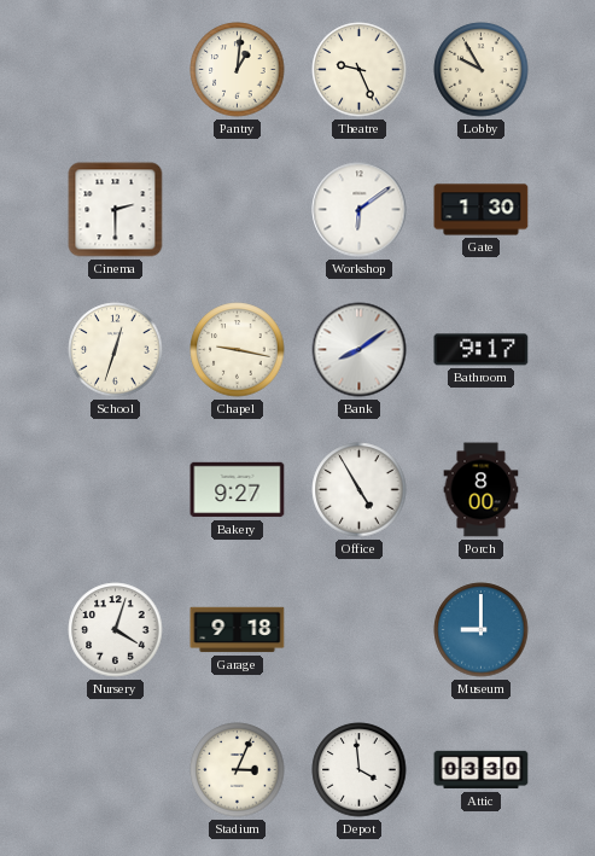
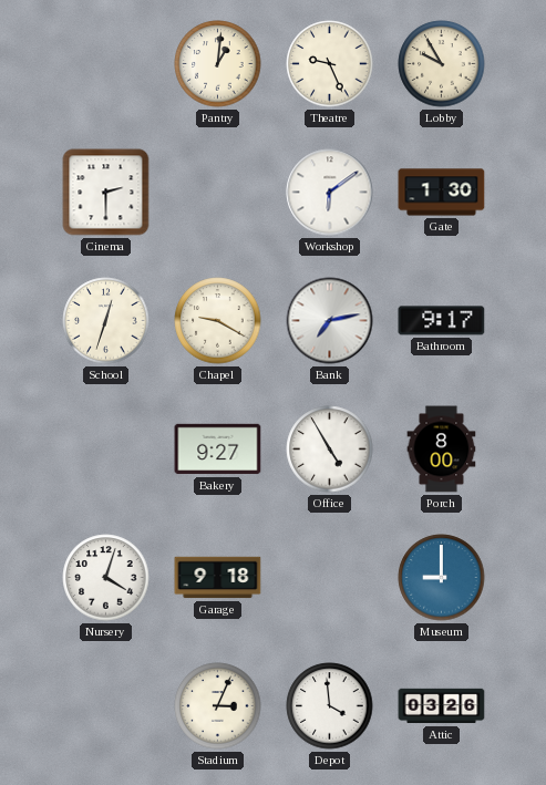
Chapel: 9:17 -> 9:20 (218, 321)
Bank: 8:09 -> 7:13 (330, 321)
Attic: 03:30 -> 03:26 (442, 706)
